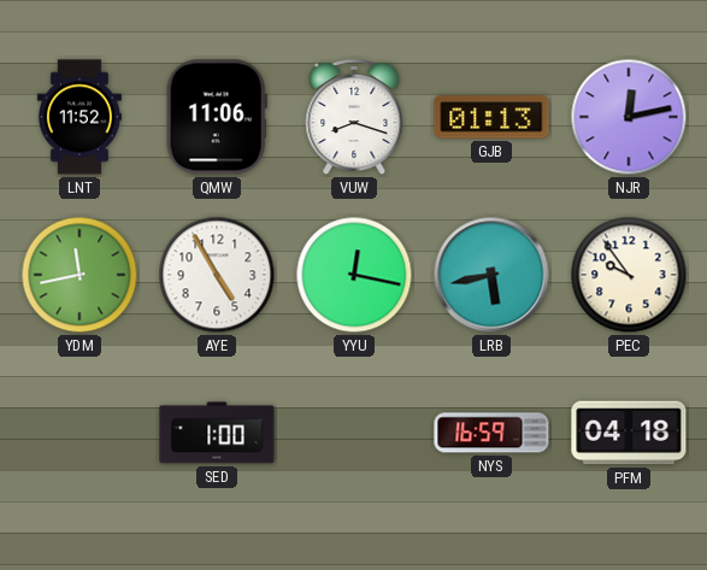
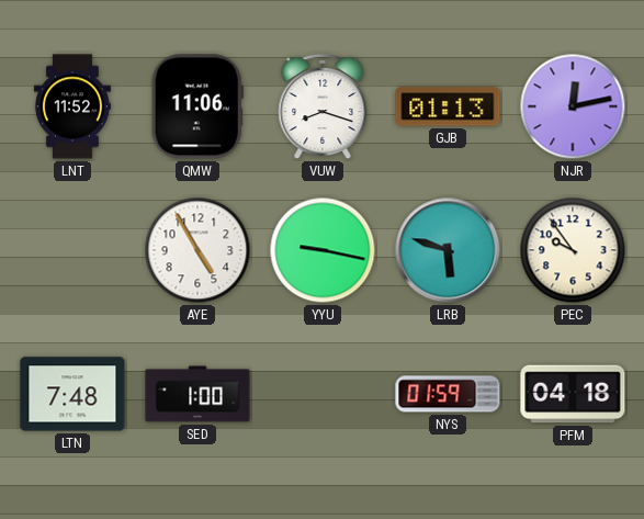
YDM: 11:43 -> none (79, 275)
YYU: 12:17 -> 9:17 (323, 250)
LRB: 5:43 -> 5:48 (448, 250)
LTN: none -> 7:48 (72, 394)
NYS: 16:59 -> 01:59 (448, 394)
